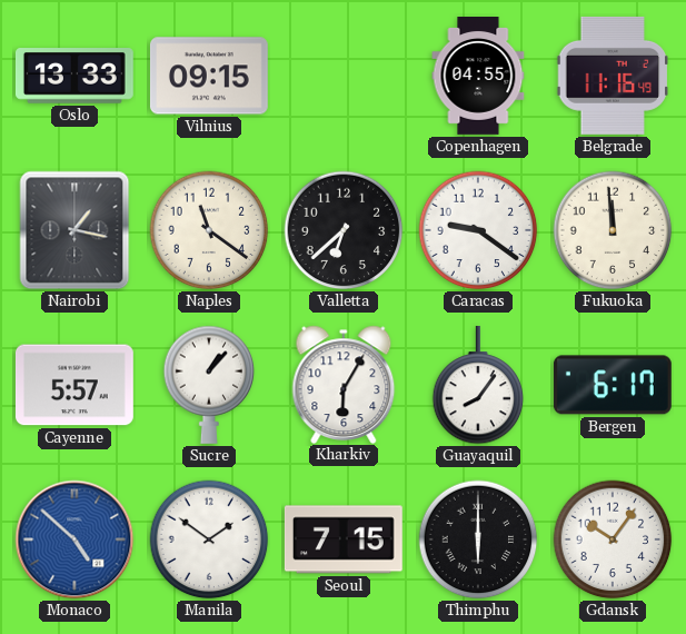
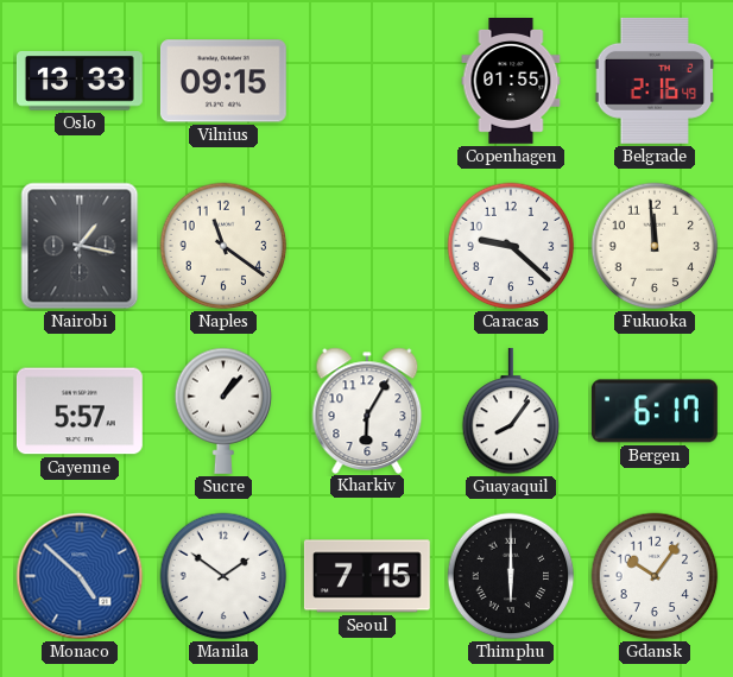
Copenhagen: 04:55 -> 01:55 (511, 82)
Belgrade: 11:16 -> 2:16 (655, 81)
Valletta: 6:38 -> none (344, 230)
Caracas: 9:21 -> 9:22 (511, 246)
